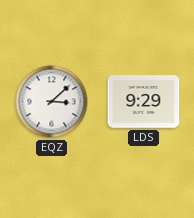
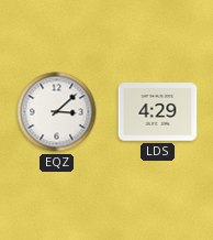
LDS: 9:29 -> 4:29 (158, 112)
